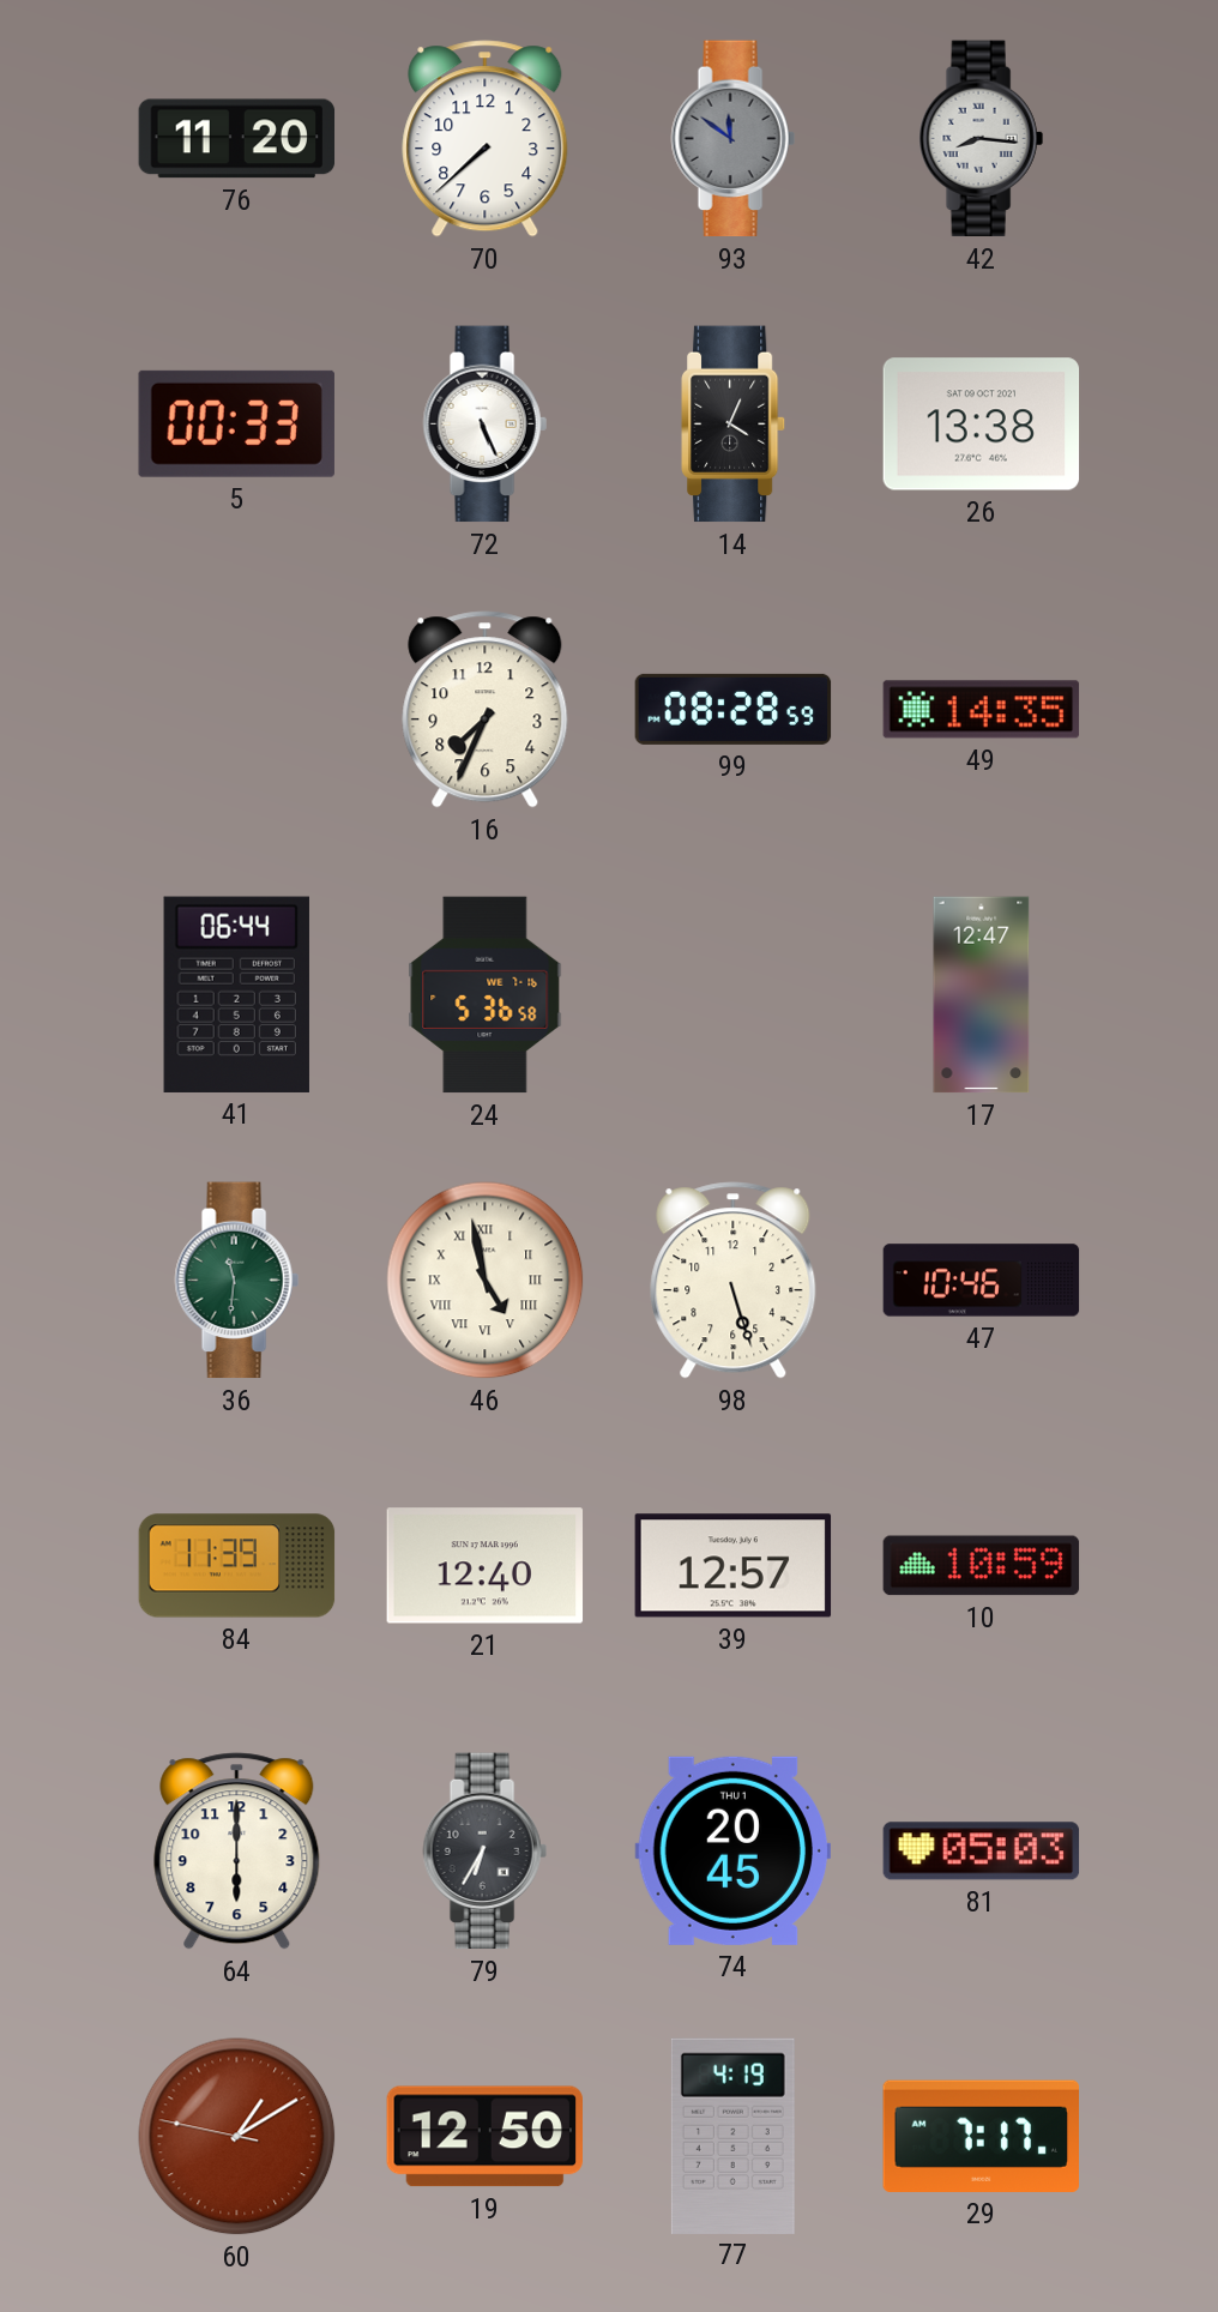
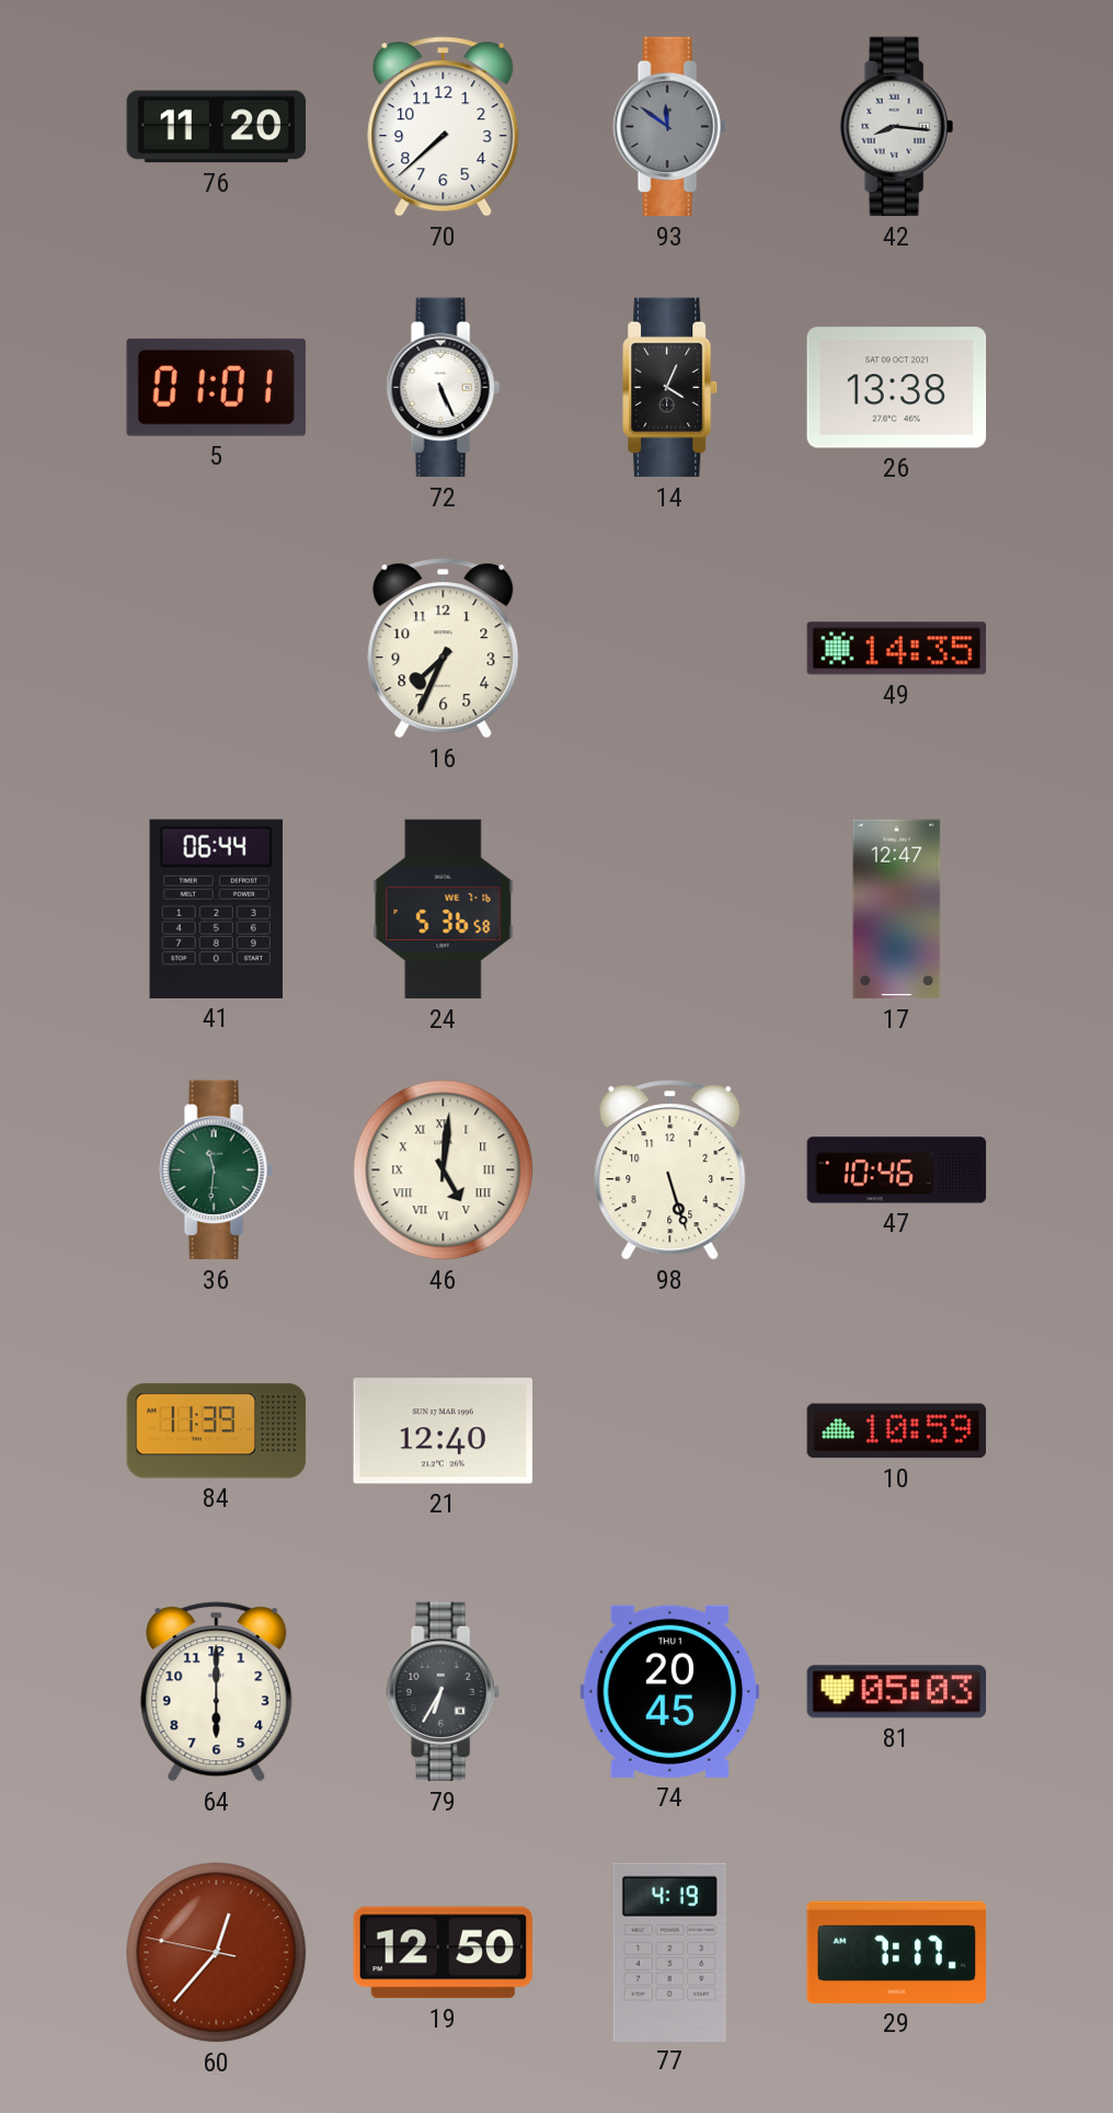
5: 00:33 -> 01:01 (216, 387)
99: 08:28 -> none (734, 709)
46: 4:58 -> 5:01 (444, 1170)
39: 12:57 -> none (734, 1566)
60: 1:09 -> 12:36 (217, 1953)
